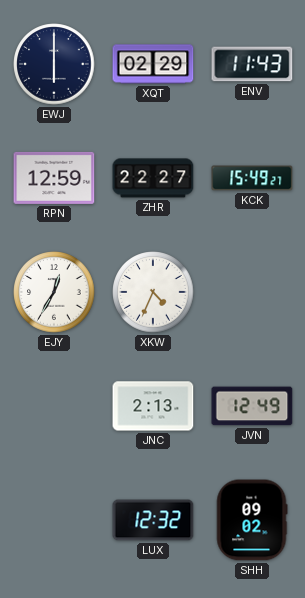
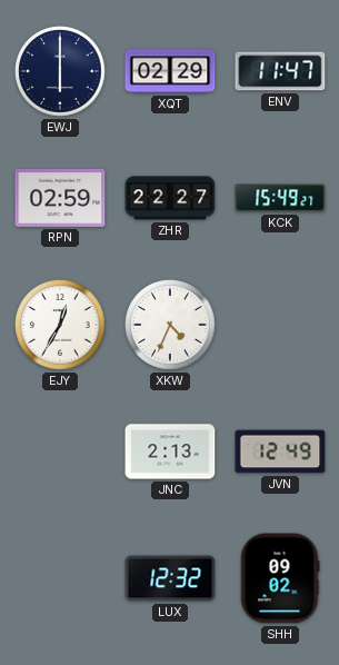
ENV: 11:43 -> 11:47 (280, 71)
RPN: 12:59 -> 02:59 (60, 198)
